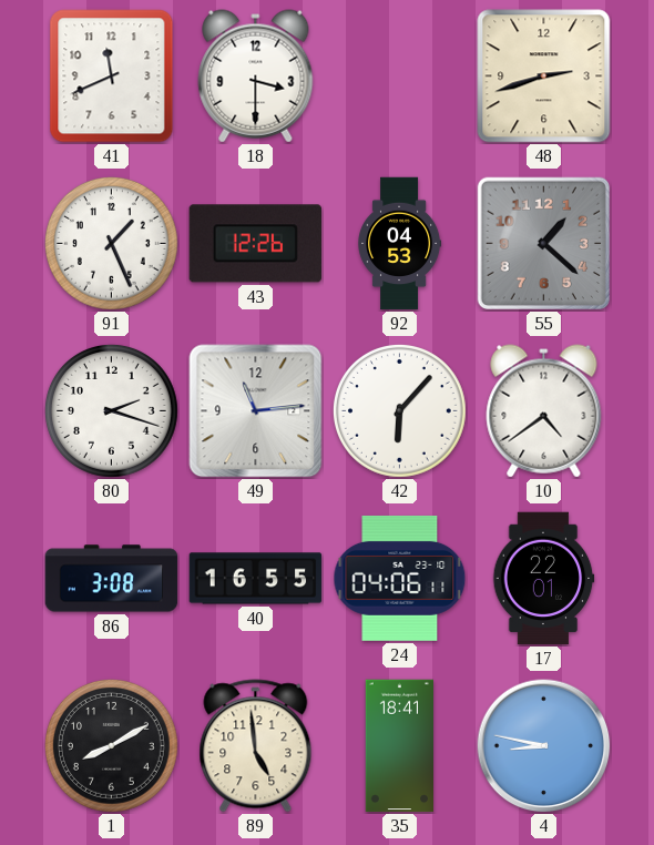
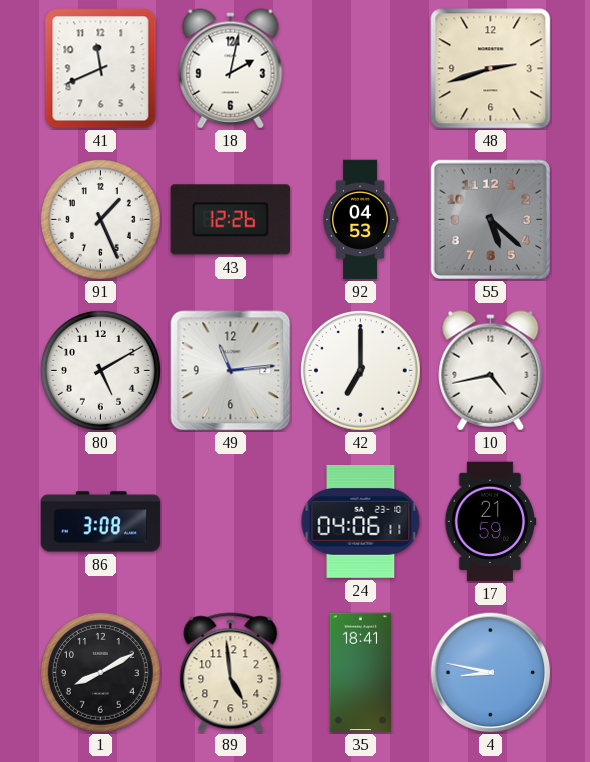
18: 3:30 -> 2:02 (231, 69)
55: 1:22 -> 5:22 (490, 219)
80: 2:18 -> 5:10 (100, 370)
42: 6:07 -> 7:00 (360, 370)
10: 4:39 -> 4:43 (491, 371)
40: 16:55 -> none (256, 579)
17: 22:01 -> 21:59 (490, 522)
